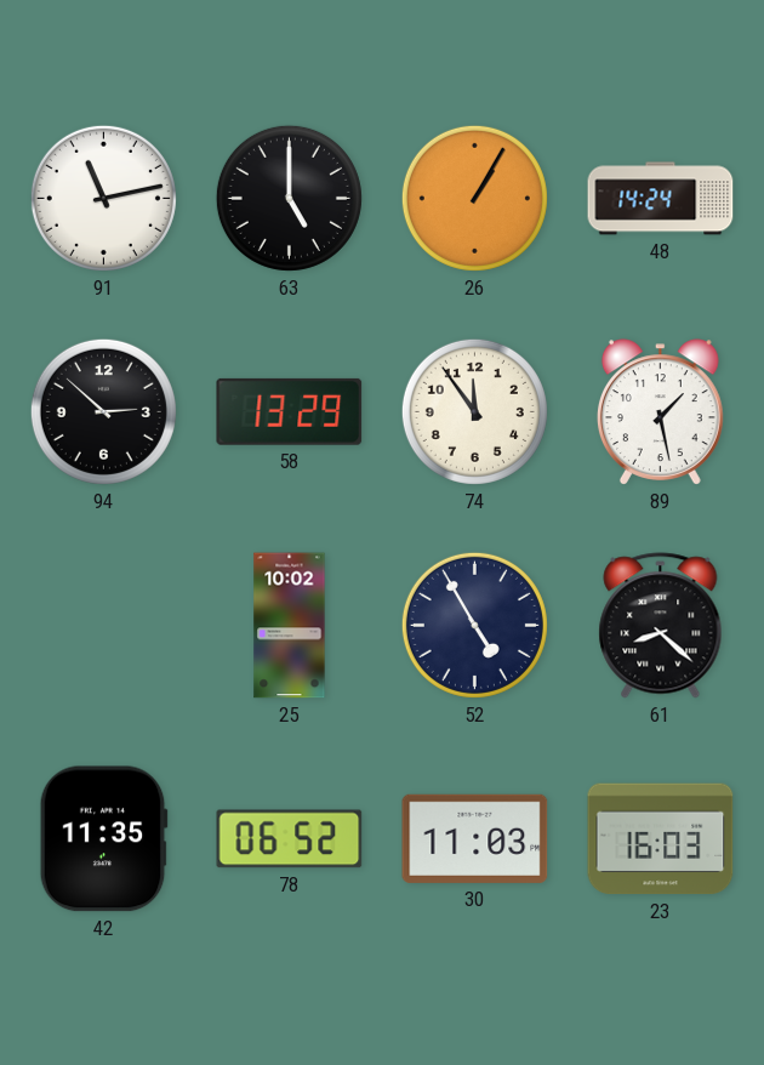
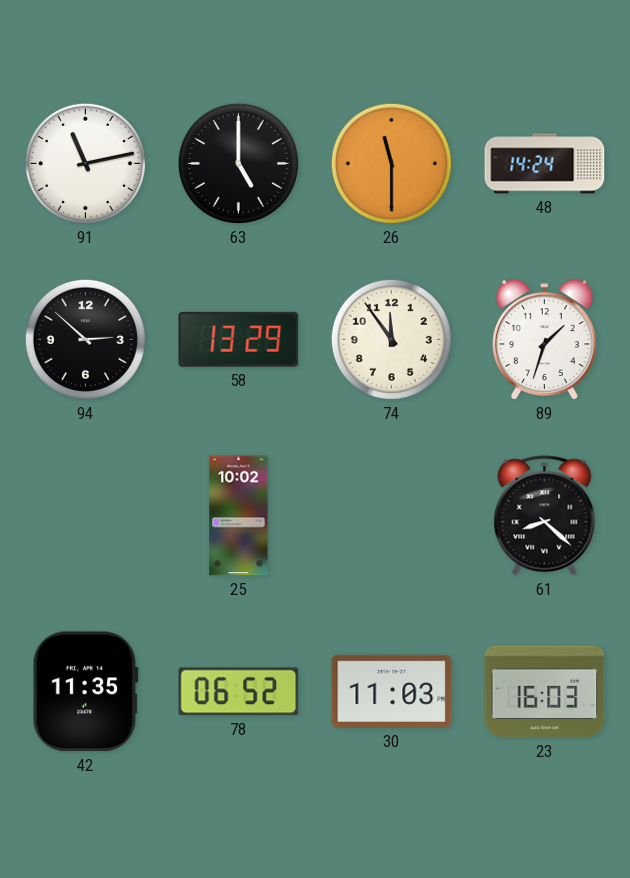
26: 1:05 -> 11:30 (391, 163)
89: 1:28 -> 1:33 (544, 340)
52: 4:55 -> none (474, 625)
